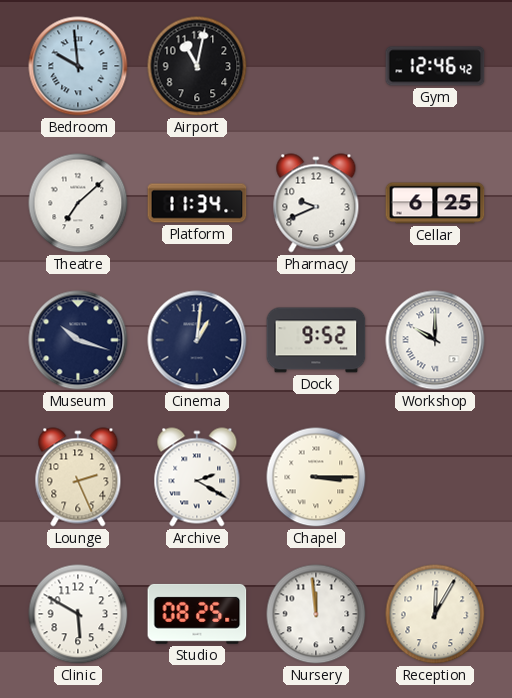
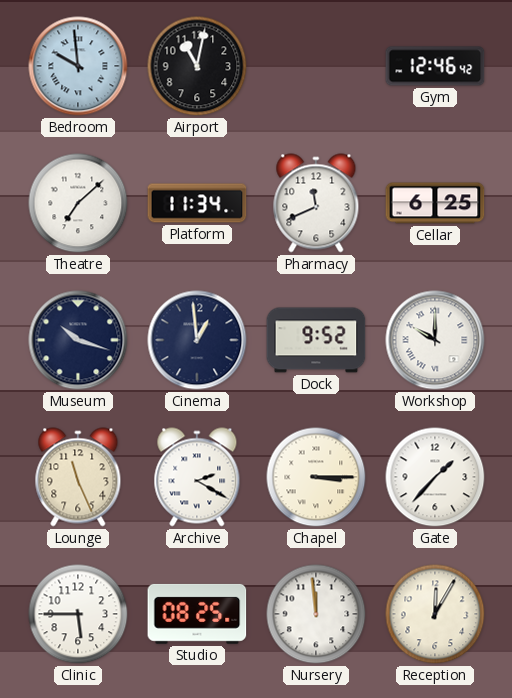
Pharmacy: 9:41 -> 11:41 (316, 203)
Cinema: 1:01 -> 12:59 (197, 340)
Lounge: 2:26 -> 11:26 (78, 477)
Gate: none -> 1:37 (435, 477)
Clinic: 5:50 -> 5:45 (78, 614)
